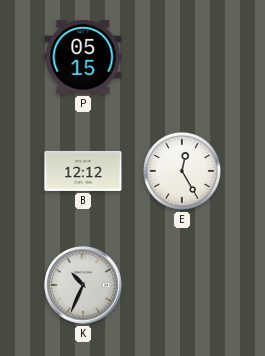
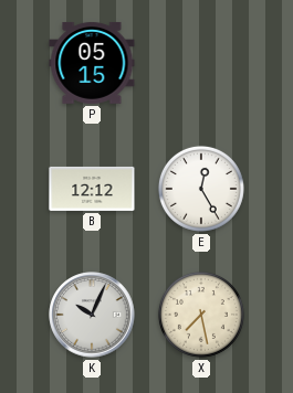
K: 10:34 -> 10:04 (92, 315)
X: none -> 7:28 (201, 315)
